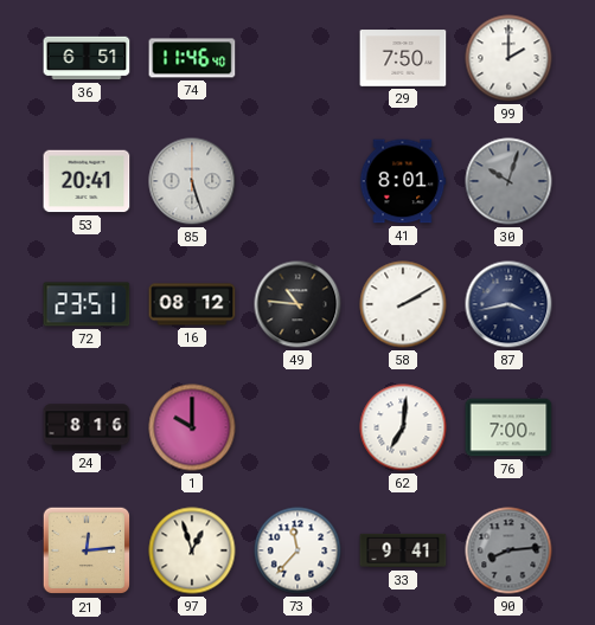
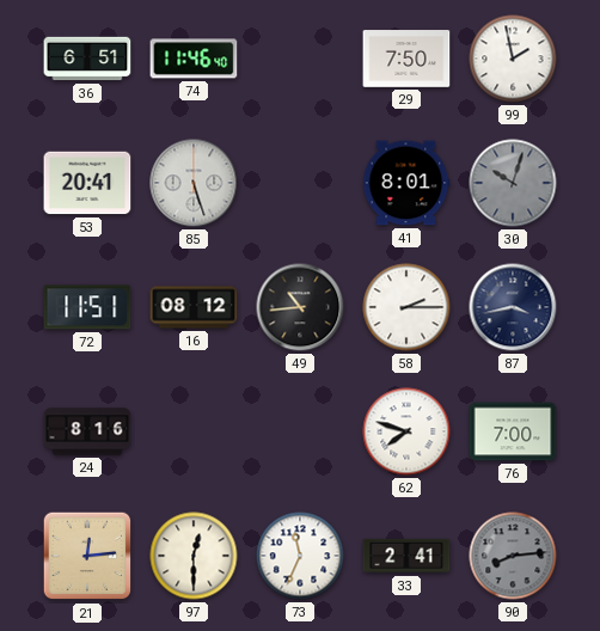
99: 2:00 -> 1:58 (513, 59)
72: 23:51 -> 11:51 (87, 307)
49: 10:46 -> 10:44 (300, 307)
58: 2:10 -> 2:15 (406, 307)
1: 10:00 -> none (192, 427)
62: 7:01 -> 7:48 (406, 431)
97: 12:57 -> 12:30 (194, 556)
73: 11:37 -> 11:34 (300, 556)
33: 9:41 -> 2:41 (406, 556)
